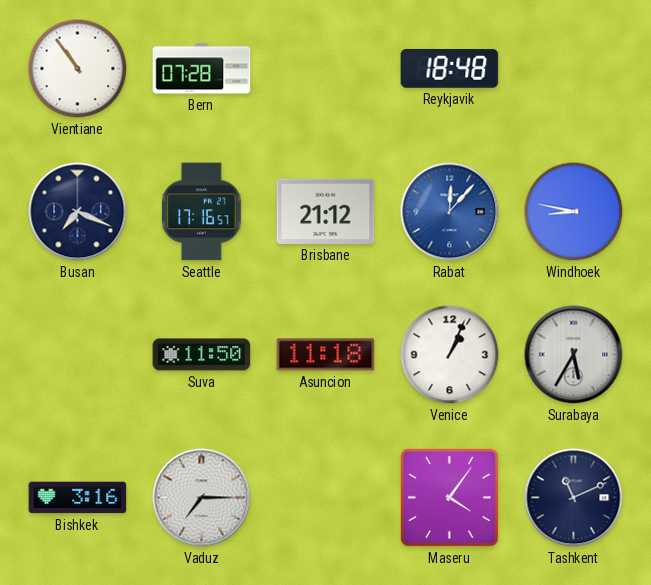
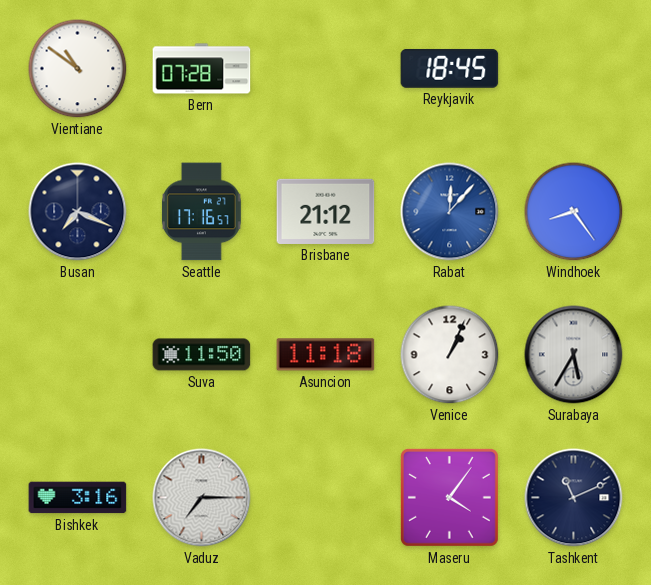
Vientiane: 10:54 -> 10:51 (78, 69)
Reykjavik: 18:48 -> 18:45 (450, 68)
Windhoek: 8:47 -> 8:24 (574, 212)
